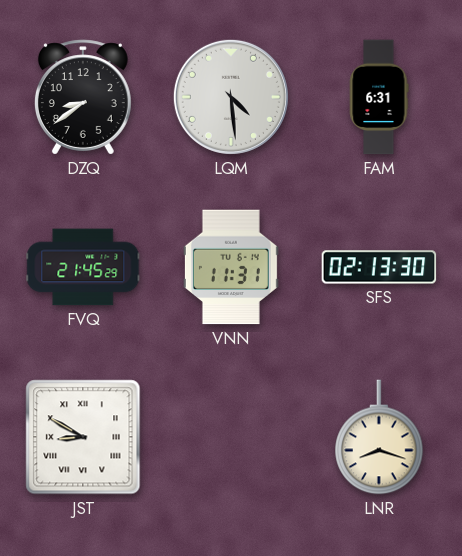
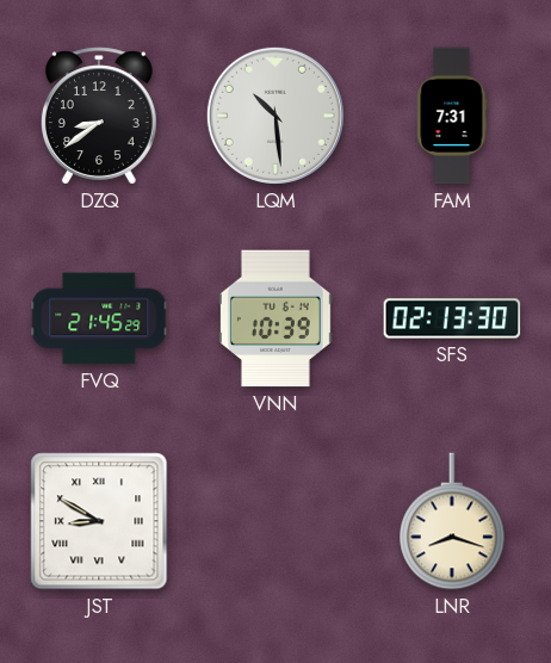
LQM: 4:29 -> 10:29 (275, 116)
FAM: 6:31 -> 7:31 (452, 116)
VNN: 11:31 -> 10:39 (275, 318)
